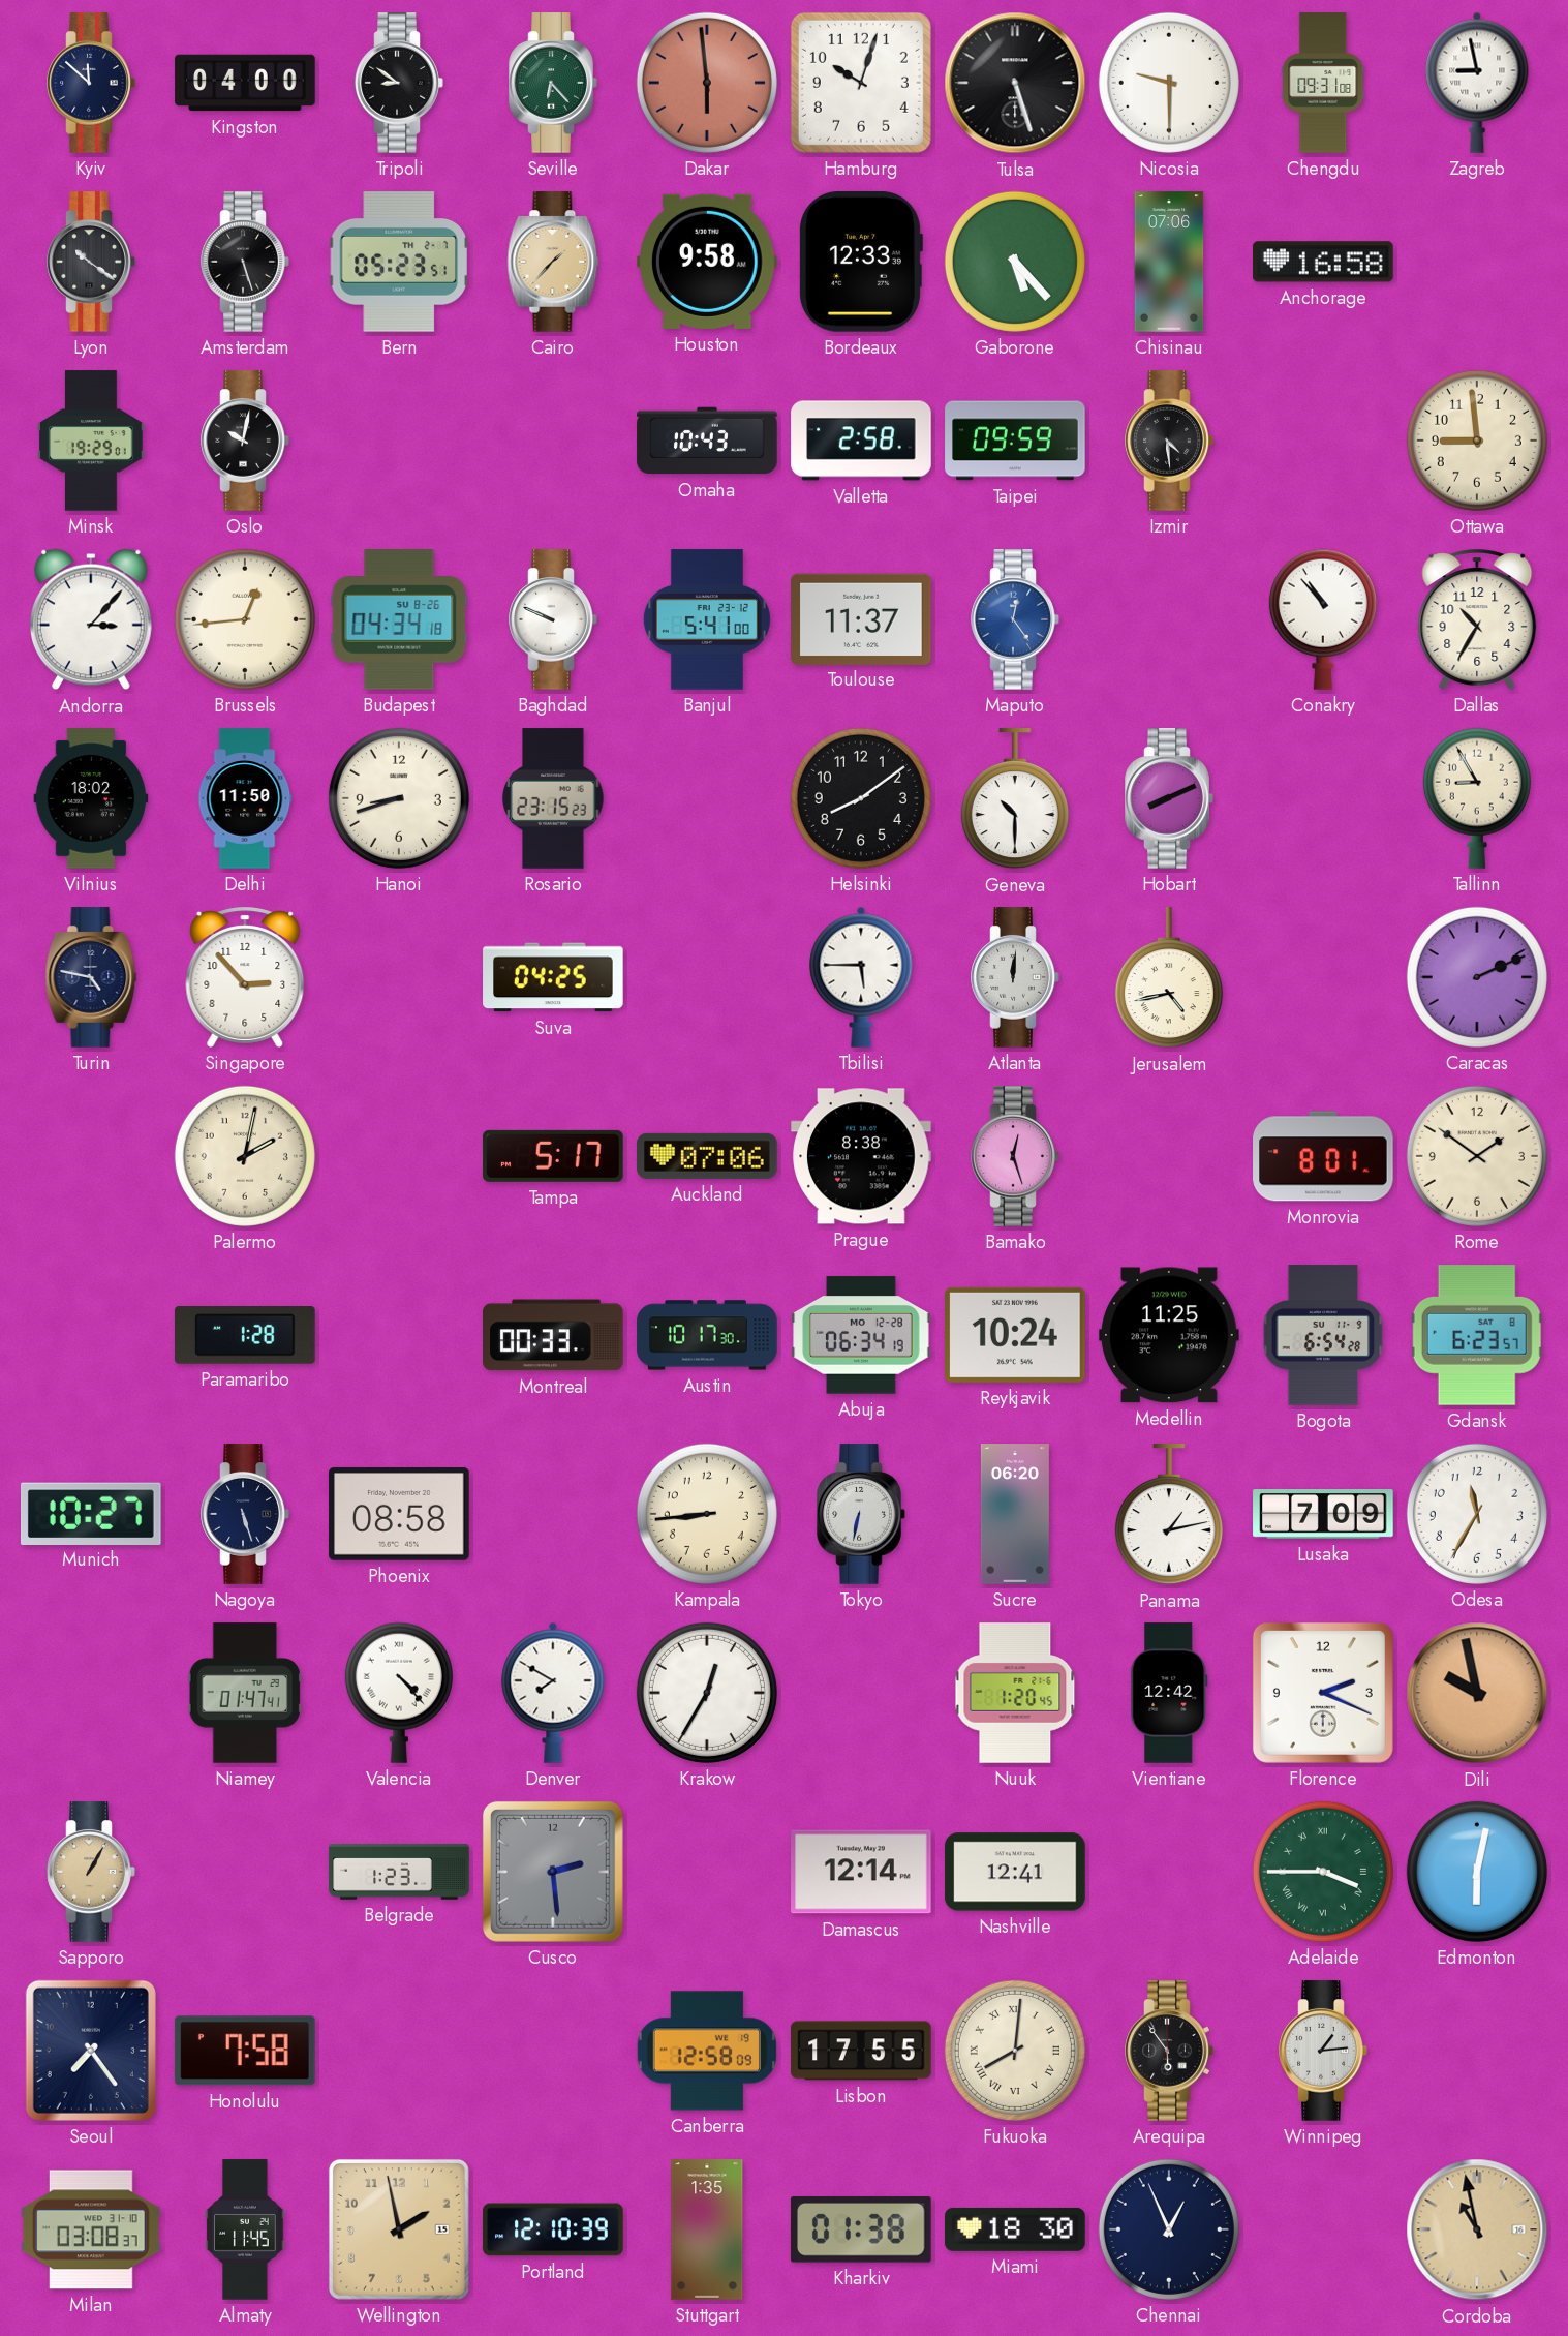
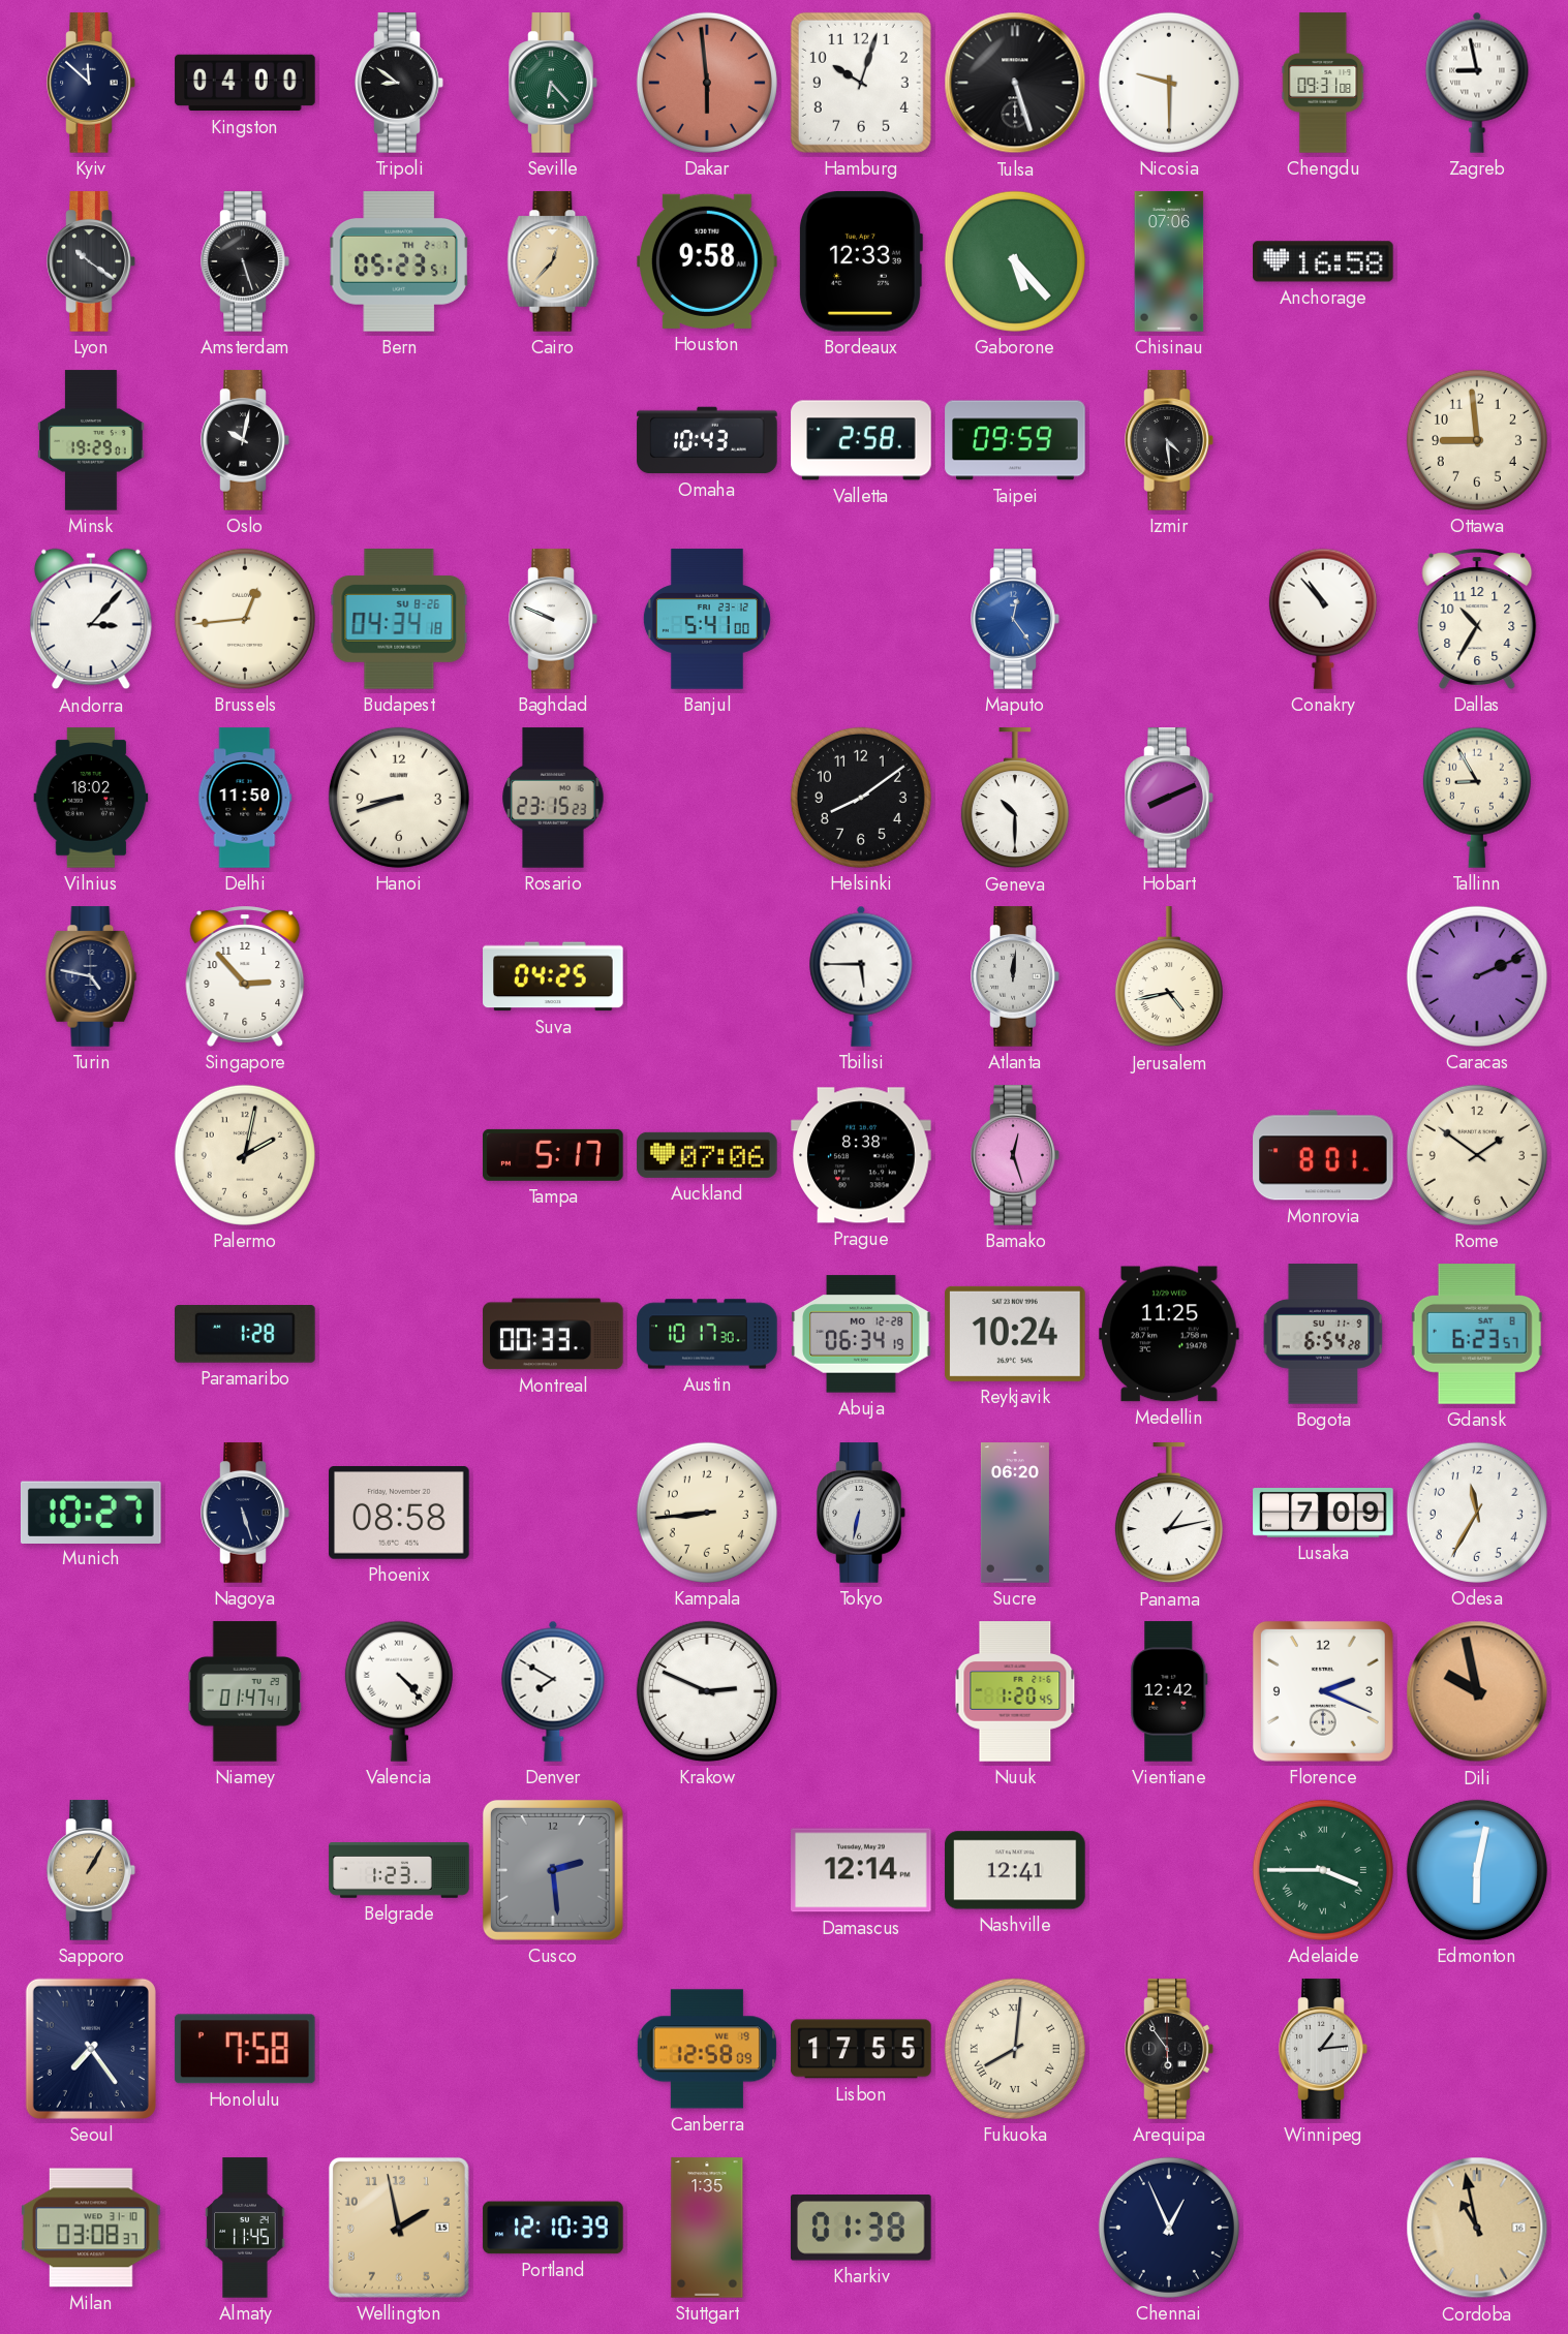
Cairo: 1:37 -> 12:37 (553, 261)
Toulouse: 11:37 -> none (861, 618)
Krakow: 12:35 -> 2:49 (707, 1691)
Miami: 18:30 -> none (1015, 2229)
